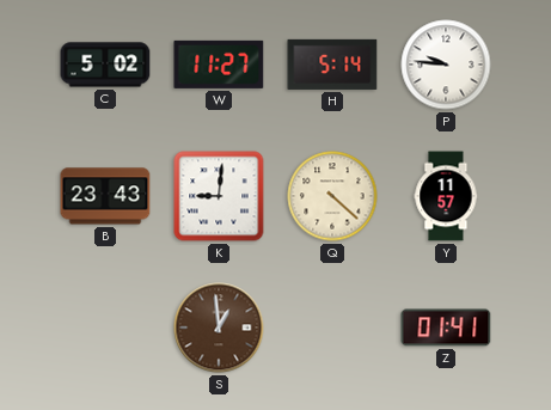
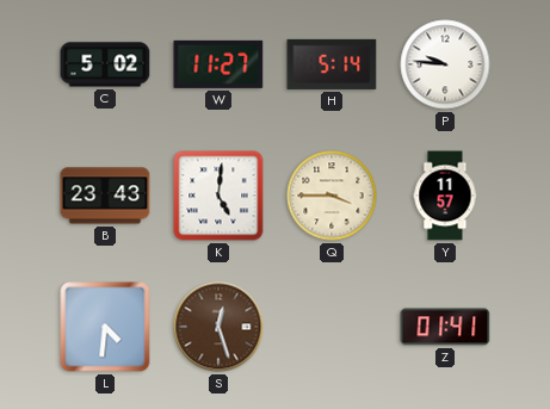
K: 9:01 -> 5:01 (218, 196)
Q: 4:22 -> 3:45 (332, 196)
L: none -> 4:31 (105, 327)
S: 12:59 -> 12:27 (218, 327)
